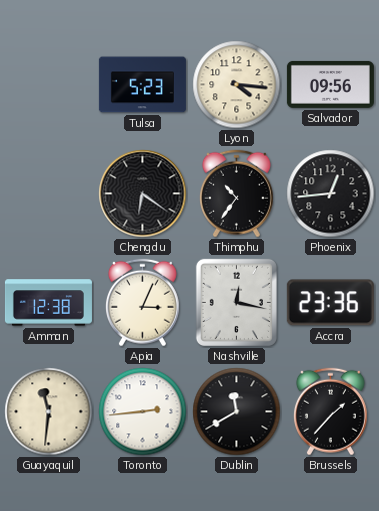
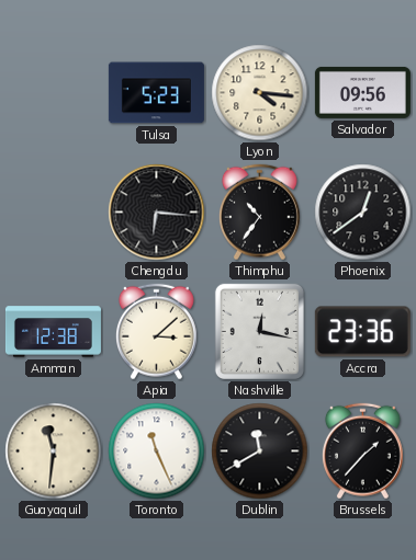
Chengdu: 6:21 -> 6:16 (157, 213)
Phoenix: 12:44 -> 12:39 (363, 213)
Apia: 3:04 -> 3:08 (156, 332)
Toronto: 2:44 -> 11:26 (157, 452)
